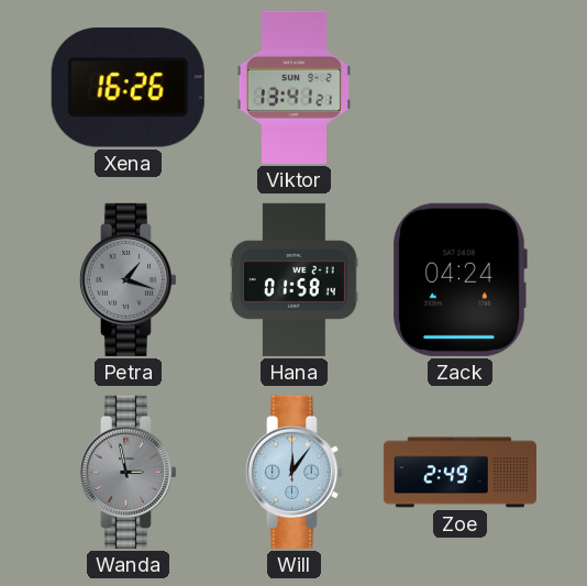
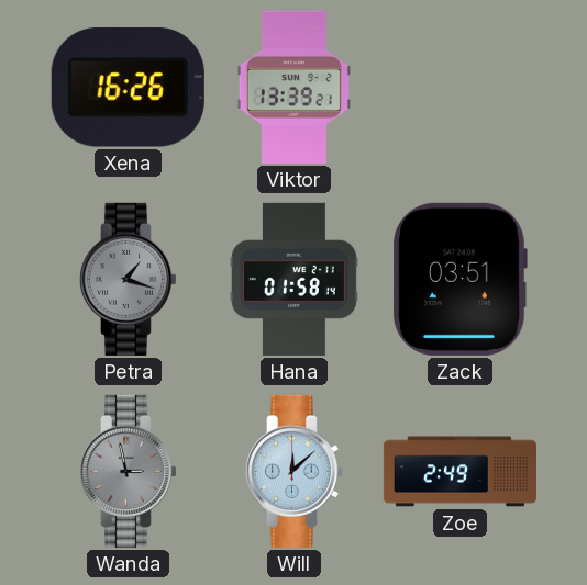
Viktor: 13:41 -> 13:39 (293, 87)
Zack: 04:24 -> 03:51 (459, 279)
Will: 12:06 -> 12:08 (293, 471)
